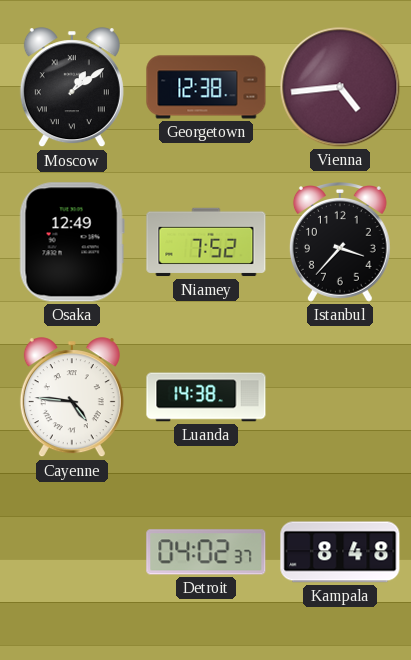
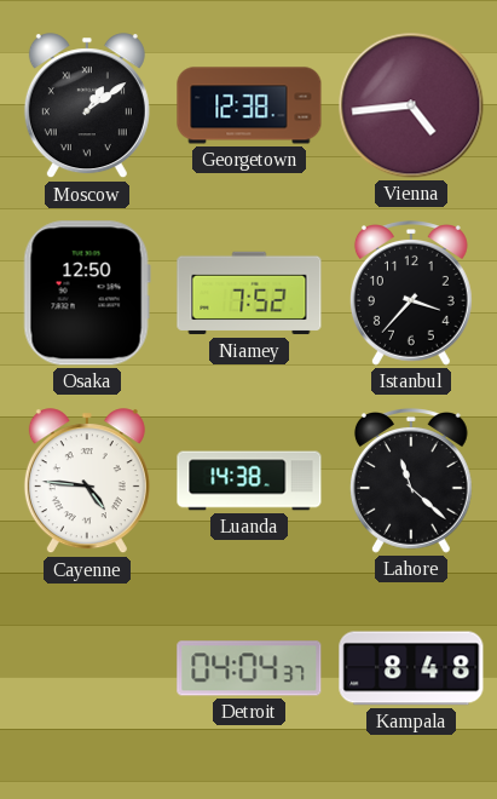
Osaka: 12:49 -> 12:50 (87, 293)
Lahore: none -> 11:22 (411, 482)
Detroit: 04:02 -> 04:04 (249, 668)
